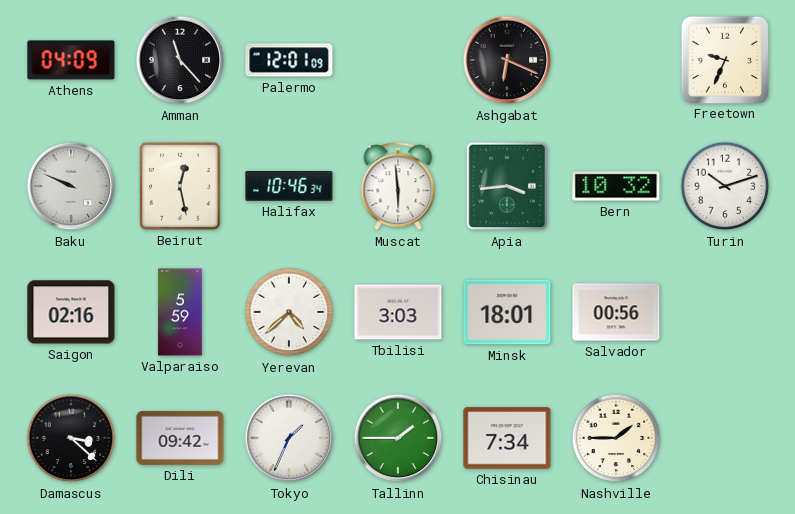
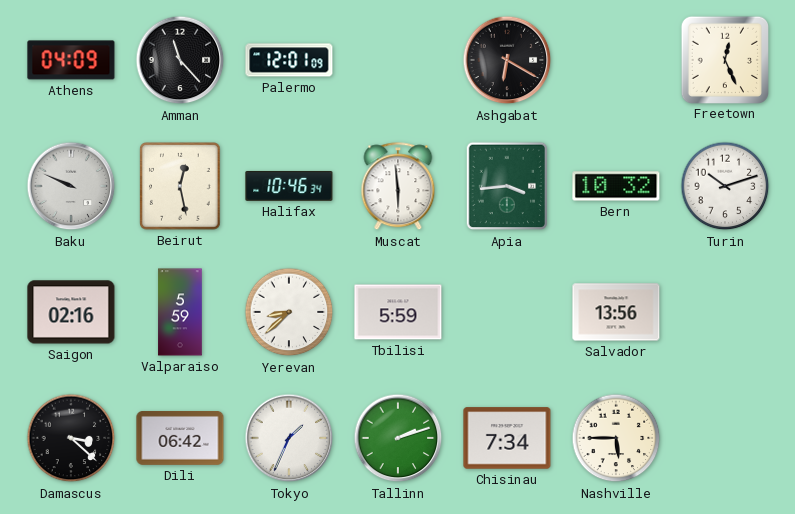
Ashgabat: 6:19 -> 6:20 (507, 60)
Freetown: 9:34 -> 12:26 (724, 59)
Yerevan: 4:38 -> 8:38 (289, 312)
Tbilisi: 3:03 -> 5:59 (398, 312)
Minsk: 18:01 -> none (507, 312)
Salvador: 00:56 -> 13:56 (616, 312)
Dili: 09:42 -> 06:42 (180, 439)
Tallinn: 1:45 -> 2:12 (398, 438)
Nashville: 1:45 -> 5:45 (616, 438)
